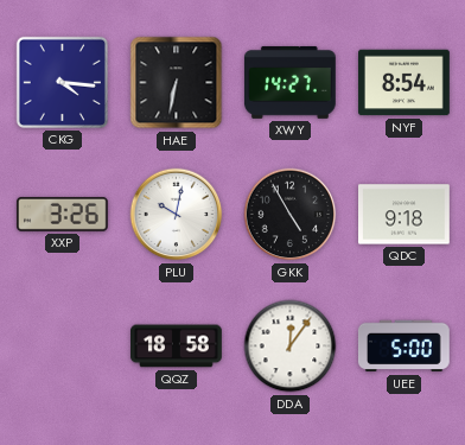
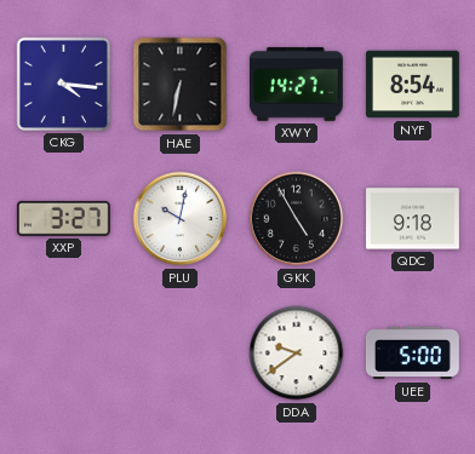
XXP: 3:26 -> 3:27 (63, 218)
QQZ: 18:58 -> none (177, 347)
DDA: 12:06 -> 9:39 (297, 354)
